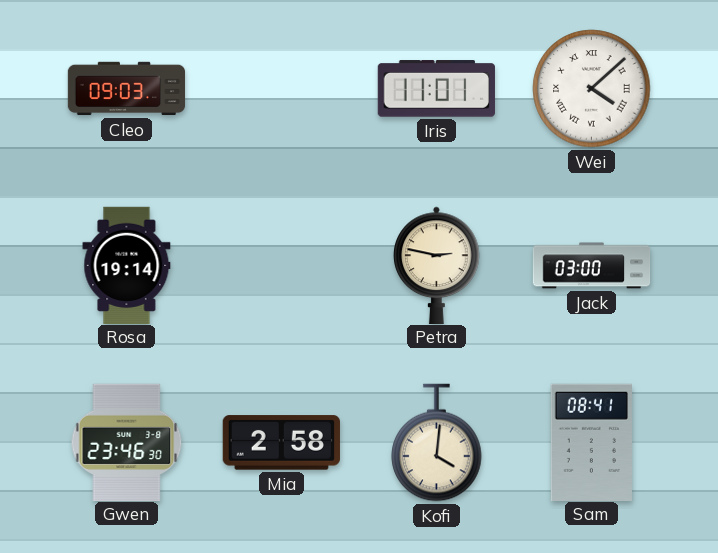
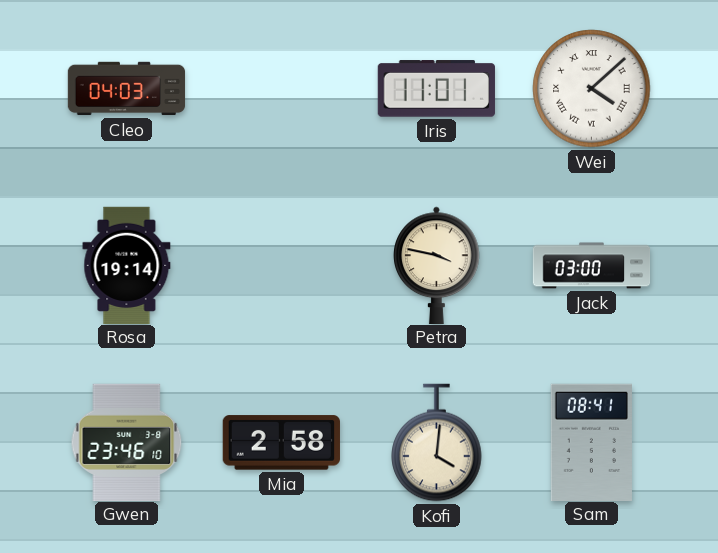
Cleo: 09:03 -> 04:03 (127, 89)
Petra: 2:47 -> 3:47 (437, 265)
Gwen: 23:46:30 -> 23:46:10 (127, 442)
